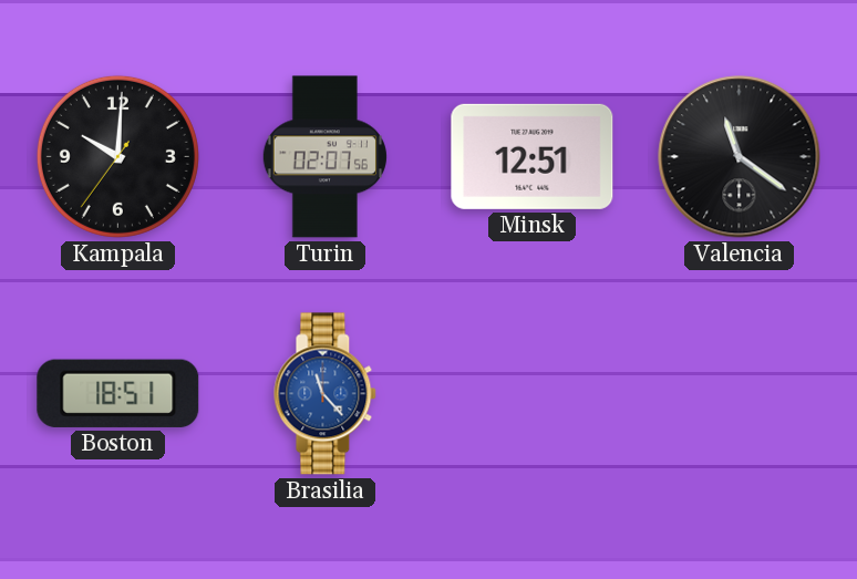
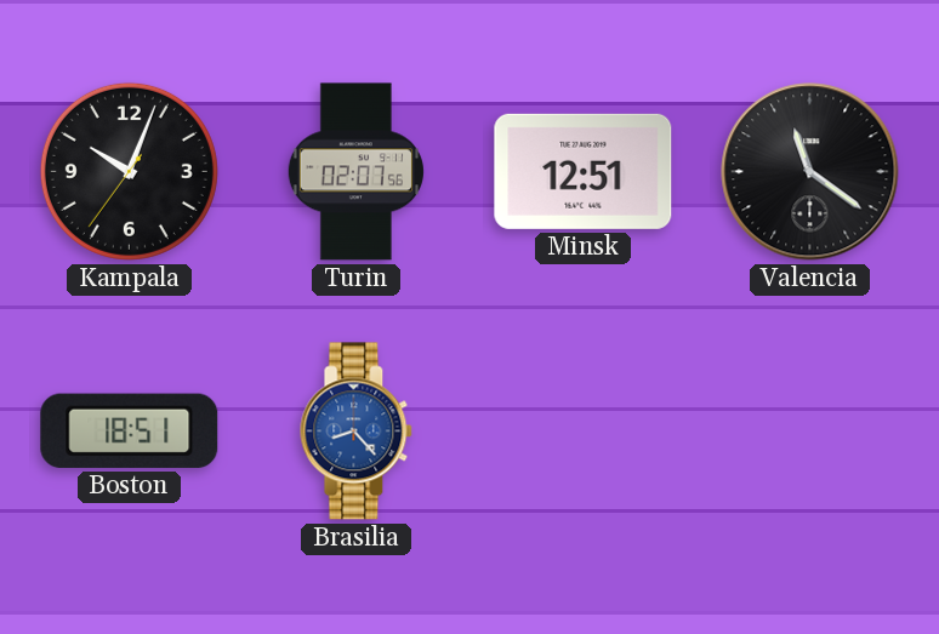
Kampala: 10:00 -> 10:03 (129, 171)
Brasilia: 11:23 -> 8:23 (357, 432)
